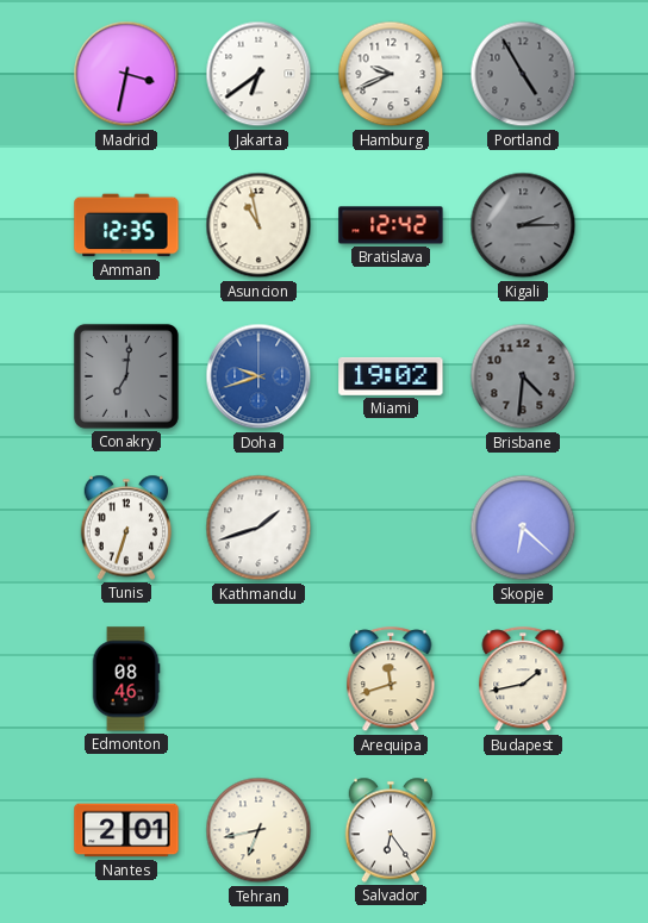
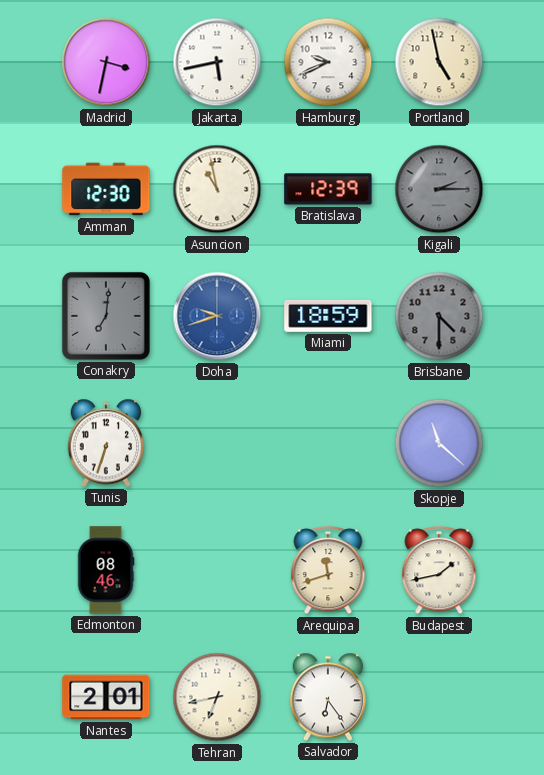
Jakarta: 6:39 -> 5:43 (217, 62)
Portland: 4:55 -> 4:58 (439, 62)
Portland dial: grey -> cream (439, 62)
Amman: 12:35 -> 12:30 (106, 189)
Bratislava: 12:42 -> 12:39 (328, 189)
Miami: 19:02 -> 18:59 (328, 316)
Brisbane: 4:31 -> 4:30 (439, 316)
Kathmandu: 1:42 -> none (258, 528)
Skopje: 6:22 -> 11:22 (439, 443)
